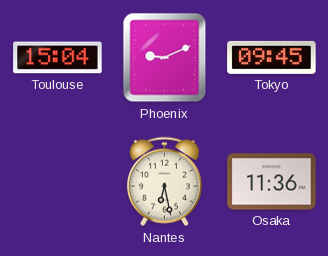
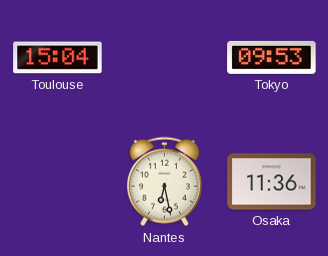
Phoenix: 9:11 -> none (165, 58)
Tokyo: 09:45 -> 09:53 (272, 57)
